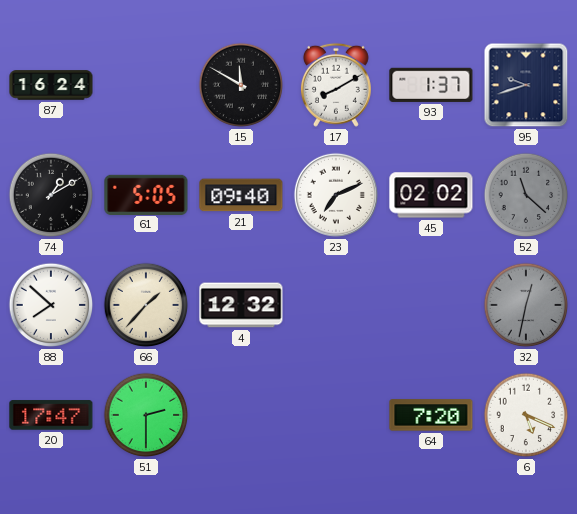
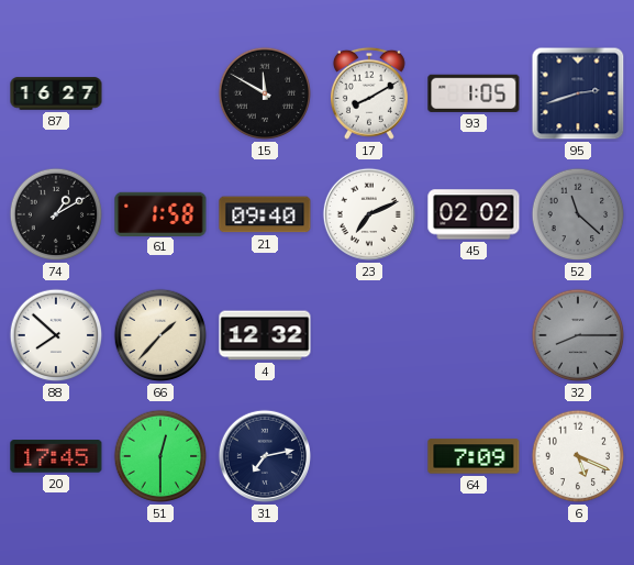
87: 16:24 -> 16:27 (56, 93)
93: 1:37 -> 1:05 (474, 93)
95: 9:42 -> 2:42 (578, 93)
61: 5:05 -> 1:58 (160, 213)
32: 12:32 -> 8:15 (578, 335)
20: 17:47 -> 17:45 (56, 456)
51: 2:30 -> 12:30 (160, 456)
31: none -> 7:13 (265, 456)
64: 7:20 -> 7:09 (474, 456)
